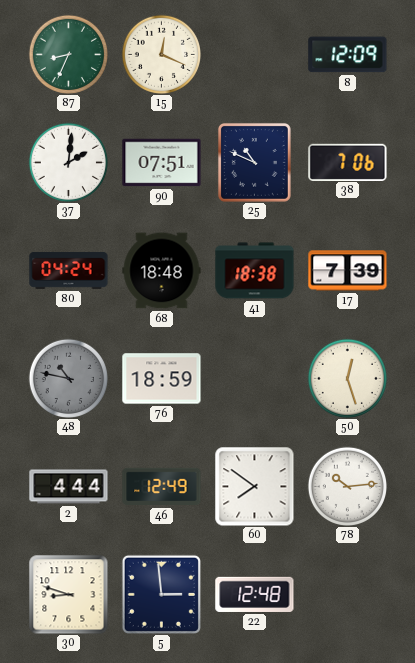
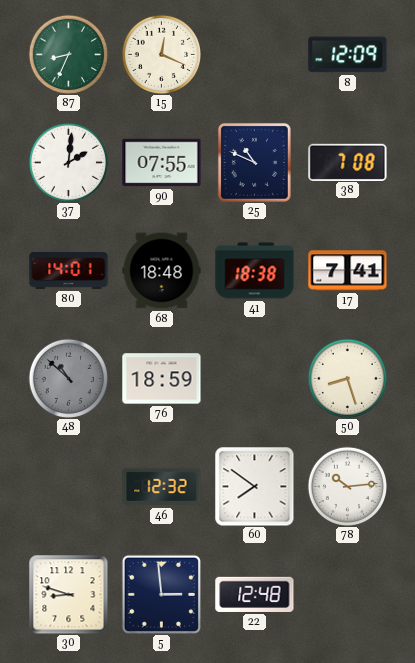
90: 07:51 -> 07:55 (162, 163)
38: 7:06 -> 7:08 (348, 162)
80: 04:24 -> 14:01 (69, 270)
17: 7:39 -> 7:41 (348, 271)
48: 10:47 -> 10:52 (68, 378)
50: 12:27 -> 8:27 (347, 378)
2: 4:44 -> none (69, 487)
46: 12:49 -> 12:32 (162, 487)
